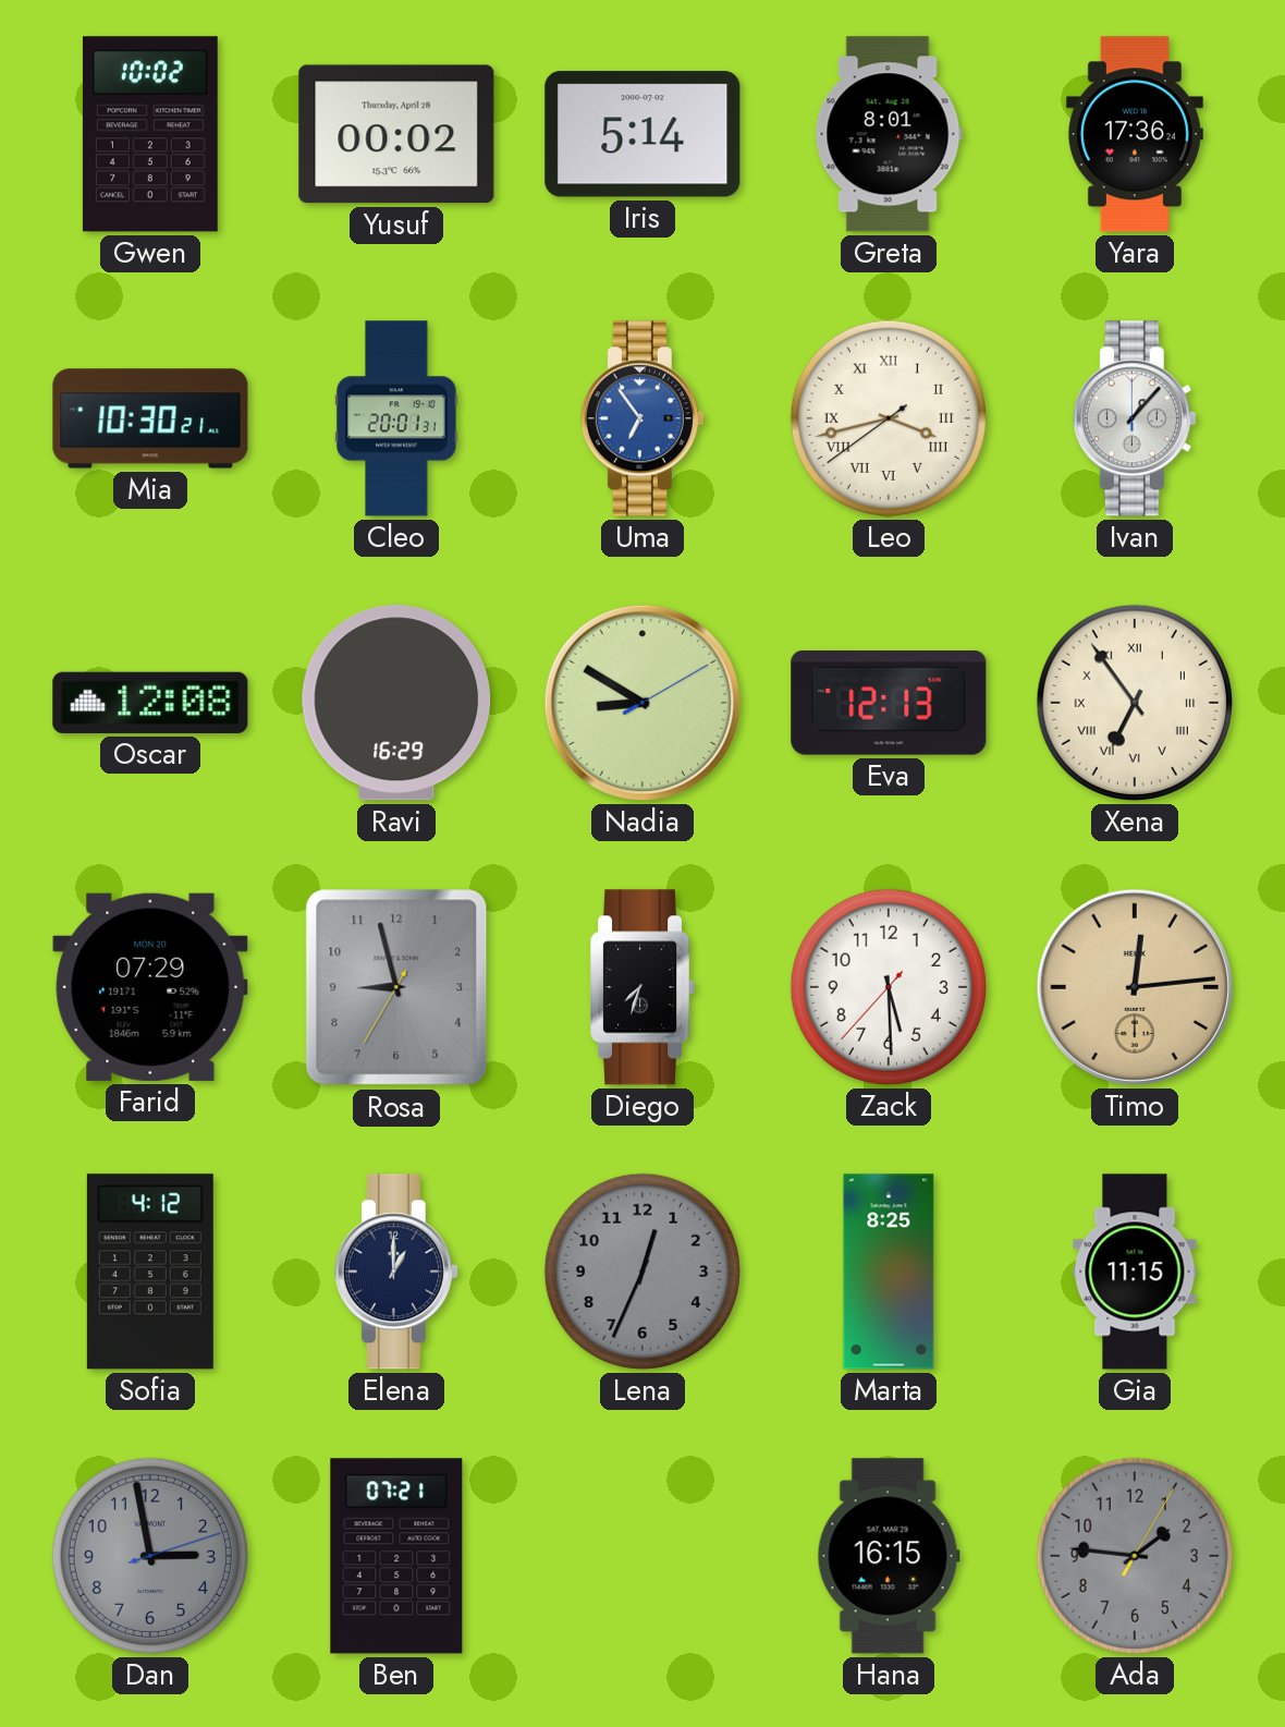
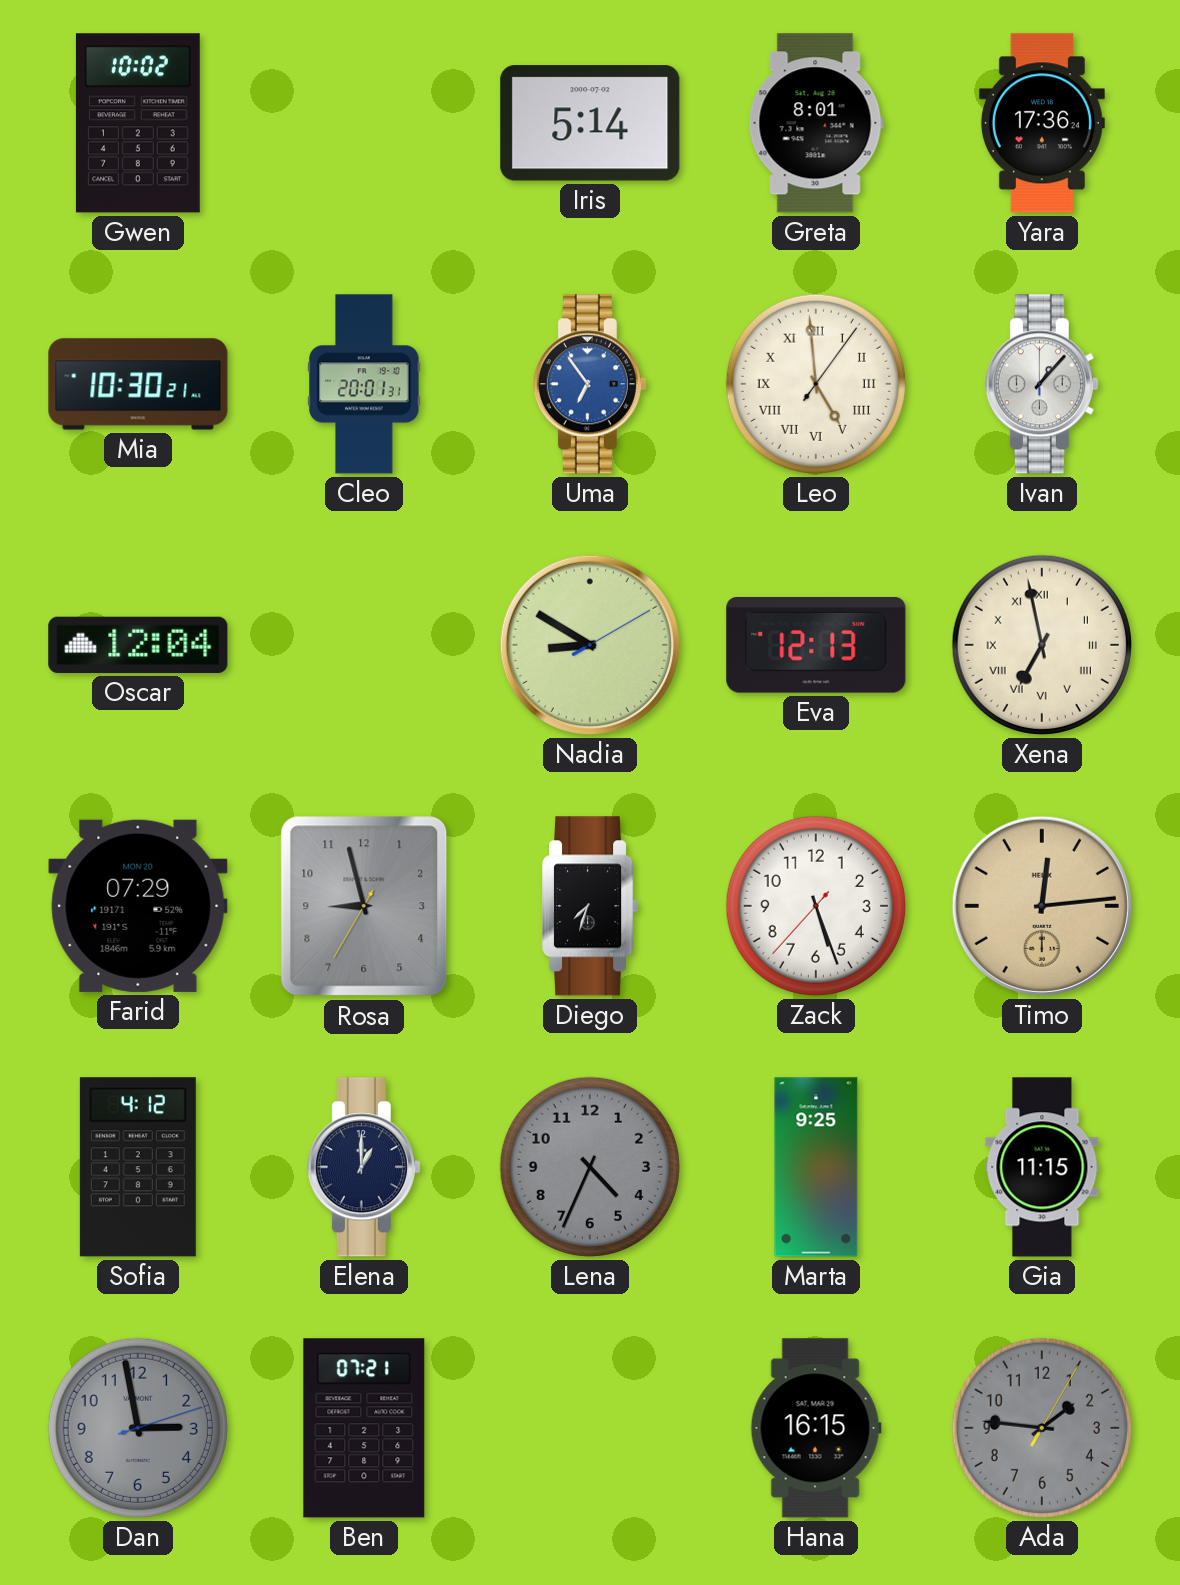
Yusuf: 00:02 -> none (396, 134)
Leo: 3:42 -> 4:59 (816, 384)
Oscar: 12:08 -> 12:04 (138, 645)
Ravi: 16:29 -> none (396, 703)
Xena: 6:54 -> 6:58 (1042, 645)
Zack: 5:29 -> 5:26 (816, 906)
Lena: 12:34 -> 4:34 (590, 1167)
Marta: 8:25 -> 9:25 (816, 1167)
